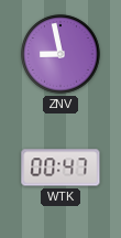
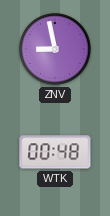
WTK: 00:47 -> 00:48 (55, 152)
